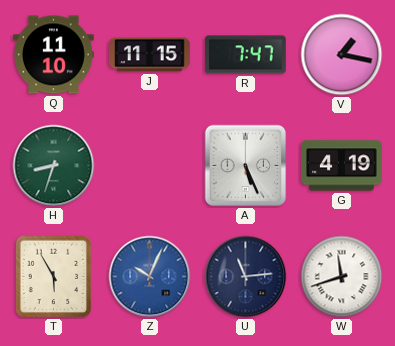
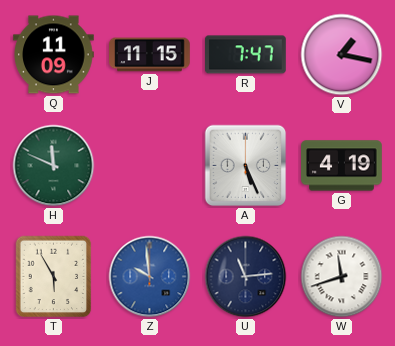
Q: 11:10 -> 11:09 (54, 55)
H: 8:33 -> 11:49 (54, 166)
Z: 10:04 -> 9:59 (150, 277)
